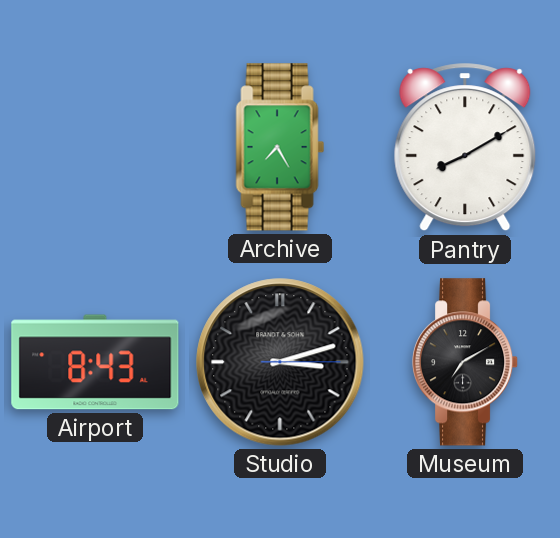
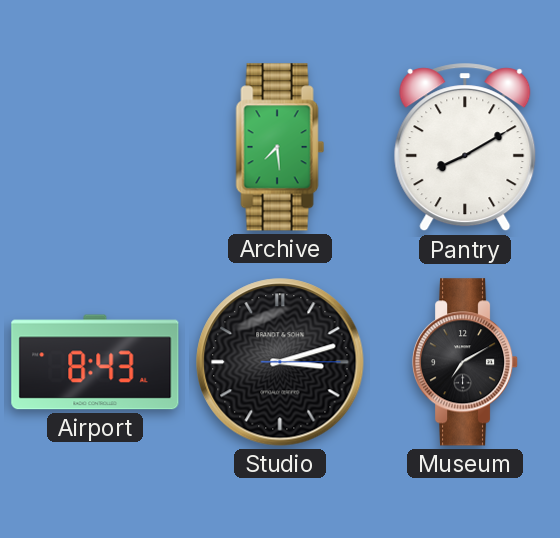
Archive: 7:25 -> 7:29 (280, 147)
